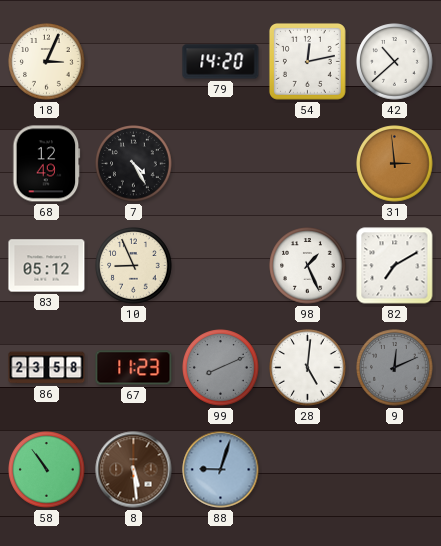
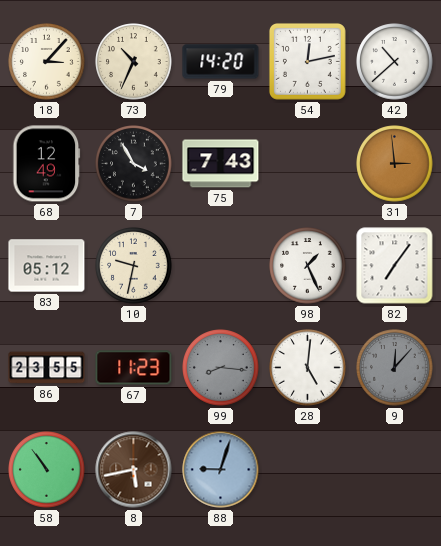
18: 3:04 -> 3:07 (47, 62)
73: none -> 10:34 (134, 62)
7: 4:25 -> 3:55 (134, 164)
75: none -> 7:43 (221, 164)
10: 8:56 -> 9:32 (134, 266)
82: 7:10 -> 7:06 (395, 266)
86: 23:58 -> 23:55 (47, 368)
99: 8:11 -> 8:16 (221, 368)
9: 12:11 -> 12:07 (395, 368)
8: 5:29 -> 5:43 (134, 470)
